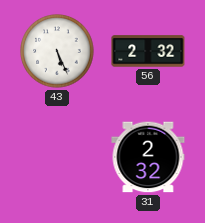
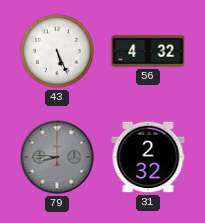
56: 2:32 -> 4:32 (148, 51)
79: none -> 8:45 (57, 157)
